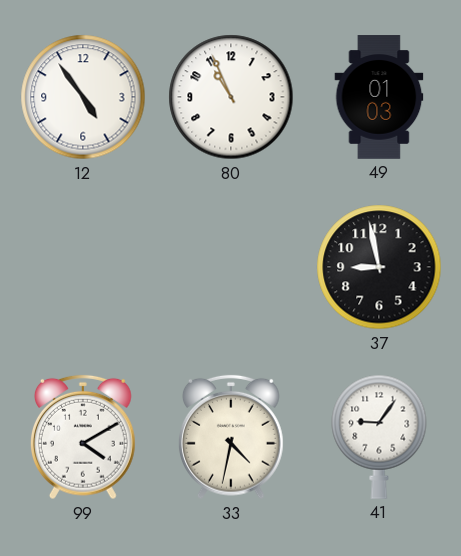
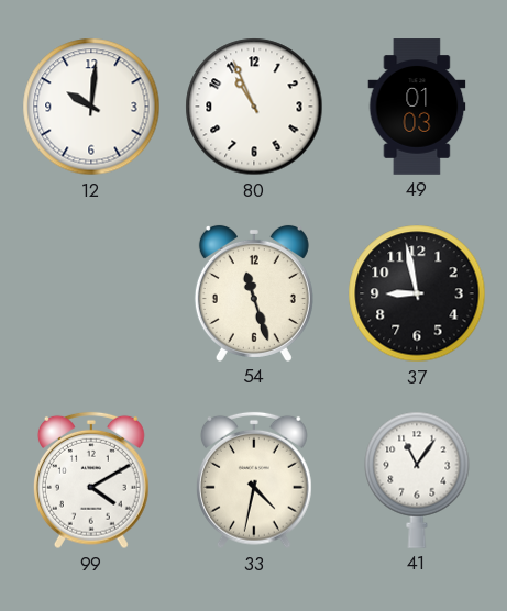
12: 4:54 -> 10:01 (91, 107)
54: none -> 11:27 (254, 293)
41: 9:06 -> 11:06 (417, 480)
